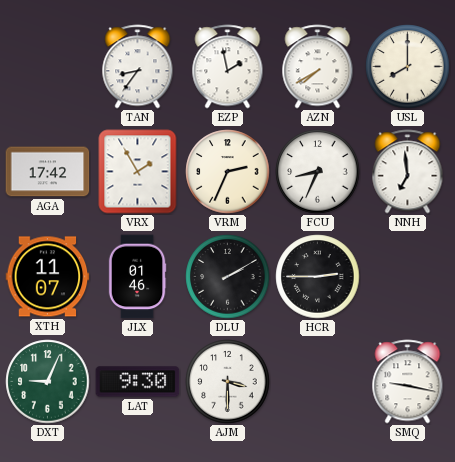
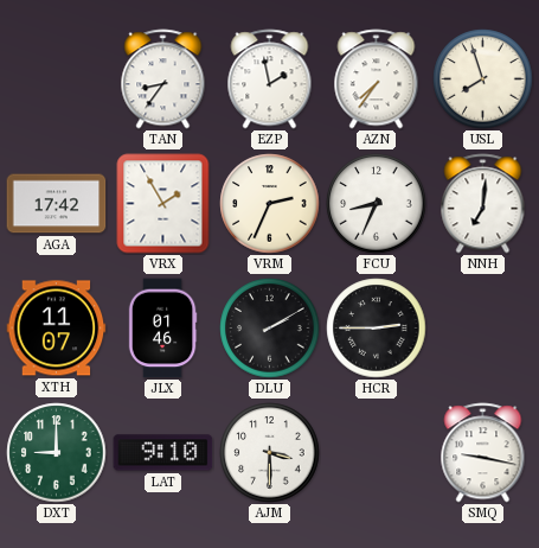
AZN: 7:40 -> 7:36 (377, 79)
USL: 8:00 -> 7:57 (483, 79)
NNH: 6:59 -> 7:01 (483, 204)
DXT: 9:04 -> 9:00 (57, 453)
LAT: 9:30 -> 9:10 (163, 453)
